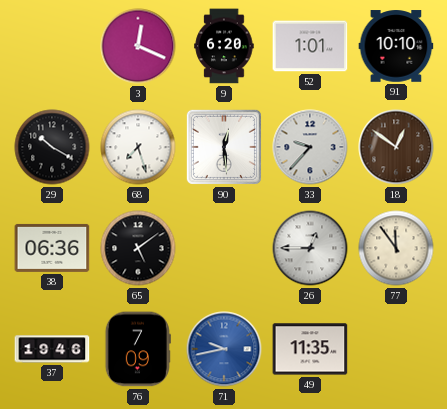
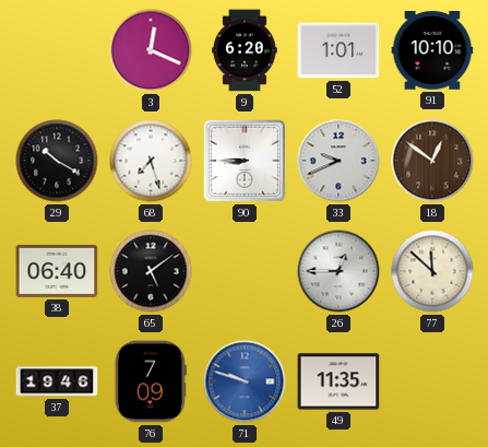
90: 12:29 -> 8:45 (245, 161)
33: 9:37 -> 9:41 (338, 161)
38: 06:36 -> 06:40 (57, 271)
77: 11:54 -> 11:52 (432, 271)
71: 9:43 -> 9:48 (245, 381)
